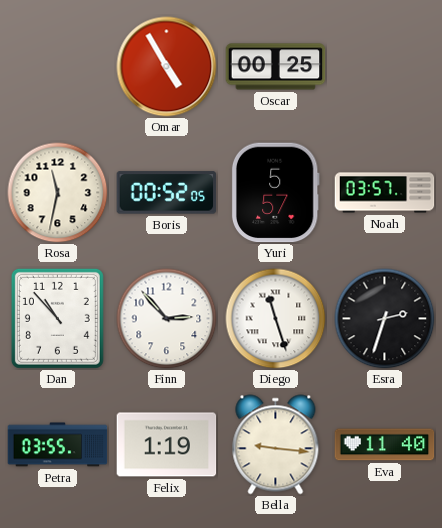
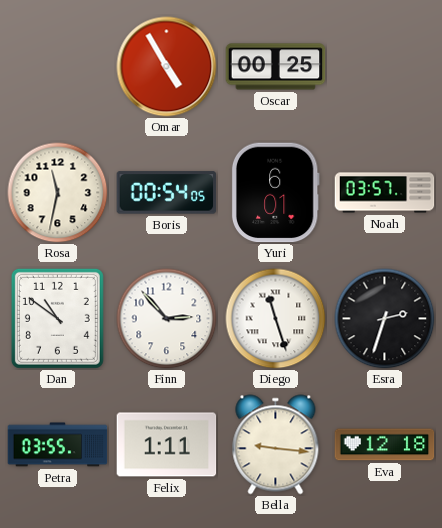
Boris: 00:52 -> 00:54 (167, 193)
Yuri: 5:57 -> 6:01 (275, 193)
Dan: 10:53 -> 10:51 (57, 318)
Felix: 1:19 -> 1:11 (167, 445)
Eva: 11:40 -> 12:18 (385, 445)
